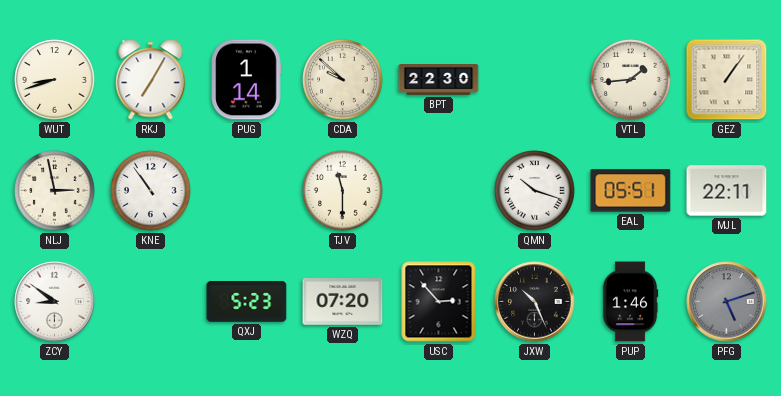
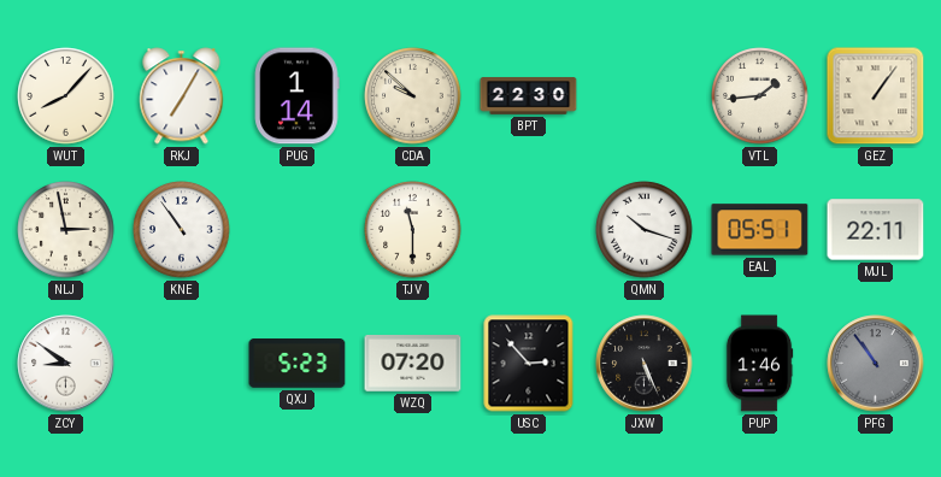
WUT: 8:42 -> 8:07 (66, 96)
JXW: 10:26 -> 5:26 (645, 364)
PFG: 5:12 -> 10:54 (876, 364)
